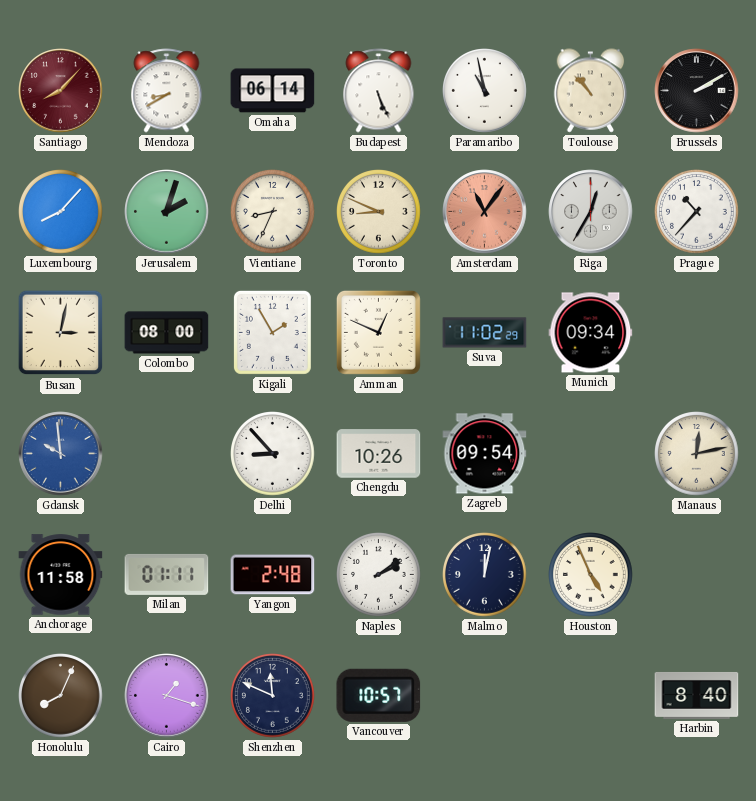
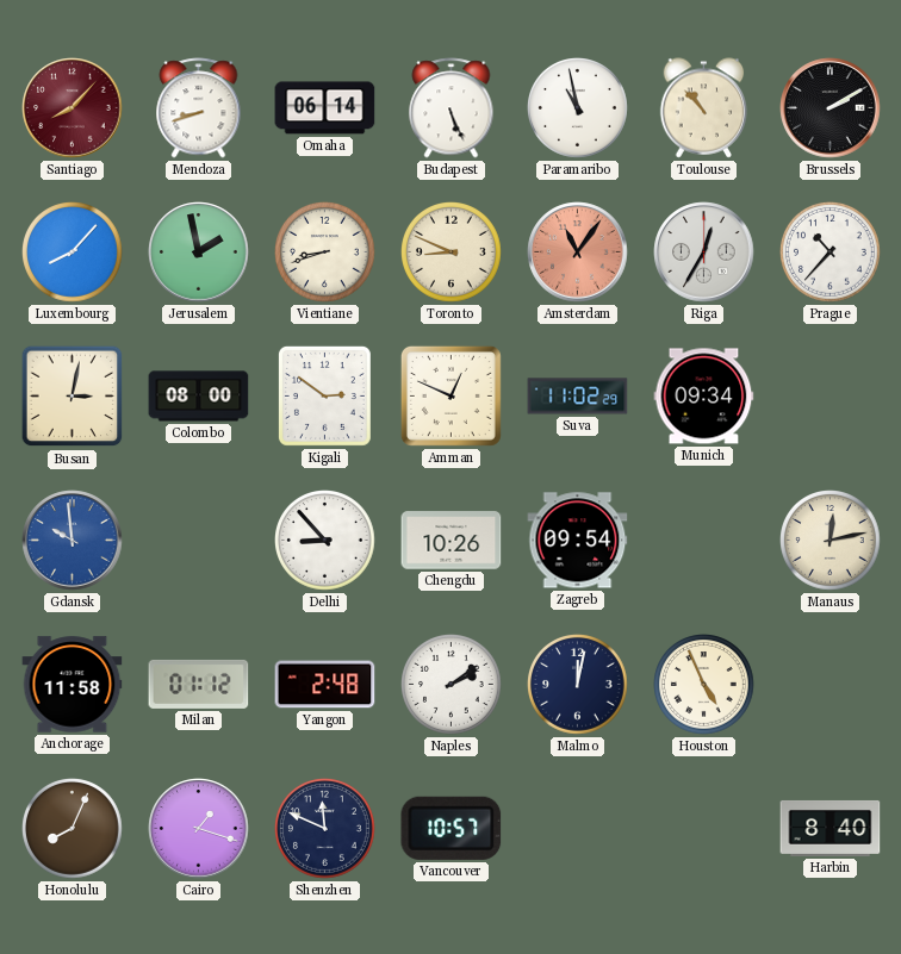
Mendoza: 8:40 -> 8:42 (199, 108)
Jerusalem: 2:03 -> 1:58 (199, 252)
Vientiane: 8:34 -> 8:42 (325, 252)
Kigali: 1:55 -> 2:51 (324, 395)
Milan: 01:11 -> 01:12 (199, 684)
